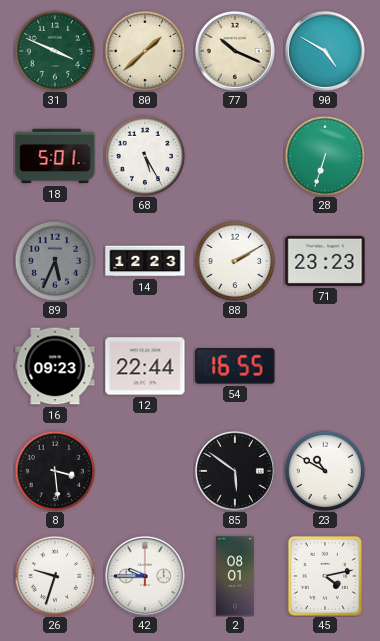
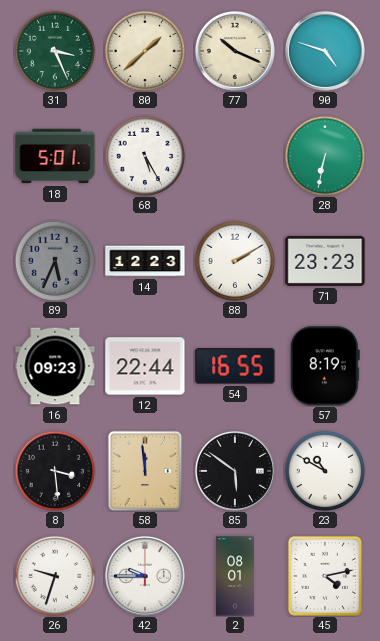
31: 3:49 -> 3:26 (55, 51)
90: 4:50 -> 4:48 (325, 51)
28: 6:33 -> 6:32 (325, 156)
57: none -> 8:19 (325, 366)
58: none -> 11:59 (145, 471)
